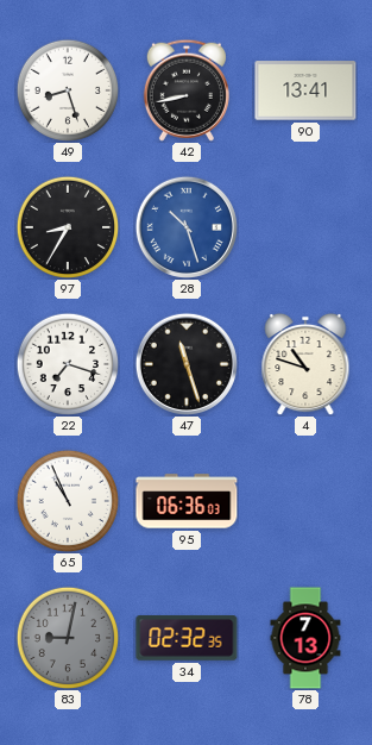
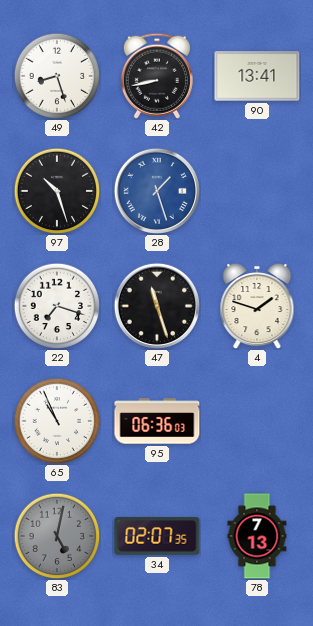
97: 8:35 -> 10:27 (57, 191)
28: 10:27 -> 1:27 (157, 191)
4: 10:48 -> 1:48 (257, 306)
83: 9:02 -> 5:02 (57, 536)
34: 02:32 -> 02:07 (157, 536)
